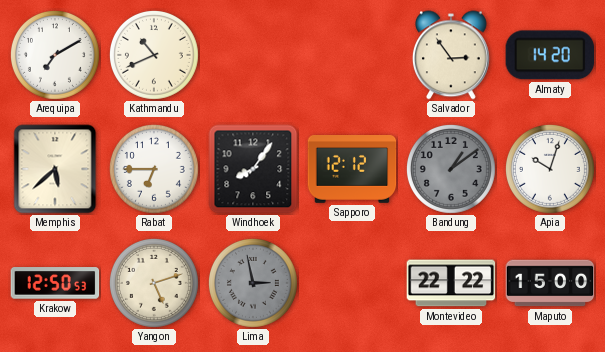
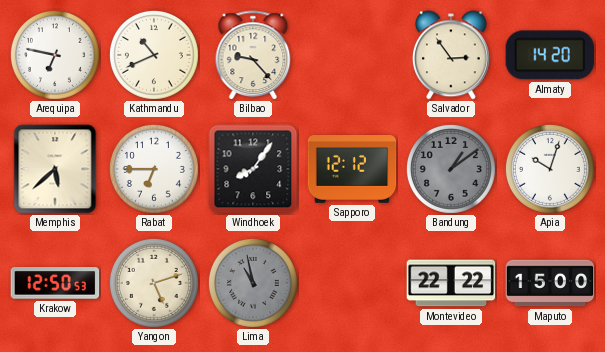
Arequipa: 7:10 -> 6:47 (55, 55)
Bilbao: none -> 9:23 (253, 55)
Lima: 2:58 -> 10:58 (253, 283)
